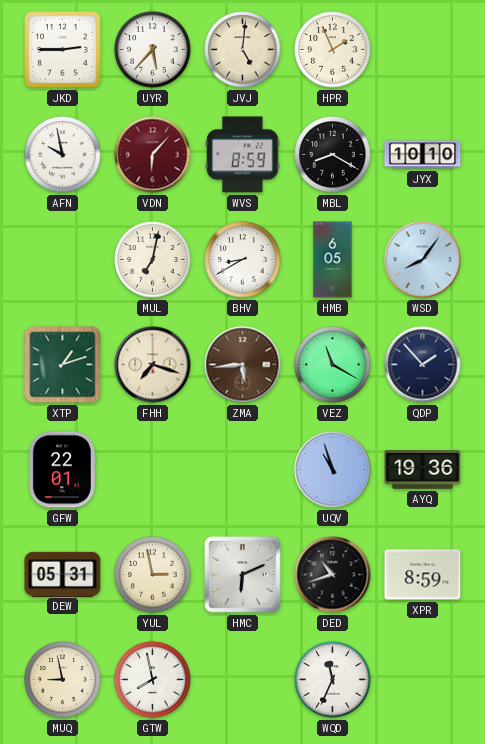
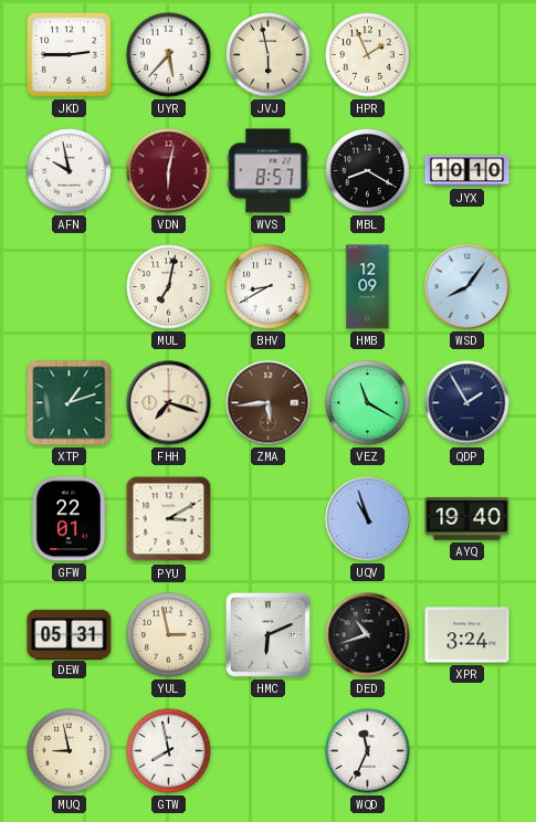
JVJ: 5:01 -> 5:58 (269, 55)
VDN: 6:07 -> 6:02 (169, 171)
WVS: 8:59 -> 8:57 (269, 171)
HMB: 6:05 -> 12:09 (368, 287)
QDP: 1:53 -> 1:55 (467, 403)
PYU: none -> 3:10 (169, 519)
AYQ: 19:36 -> 19:40 (467, 519)
XPR: 8:59 -> 3:24 (467, 635)
